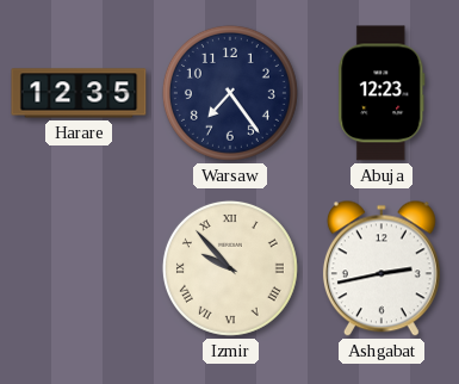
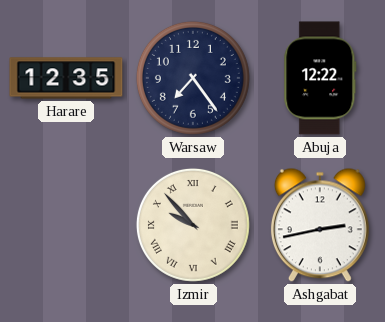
Abuja: 12:23 -> 12:22 (320, 78)
